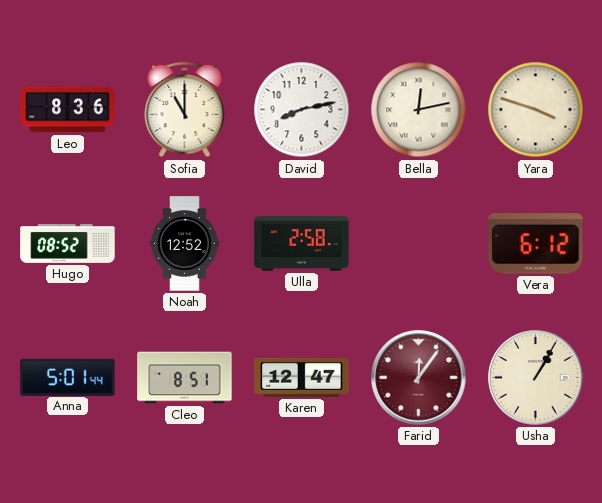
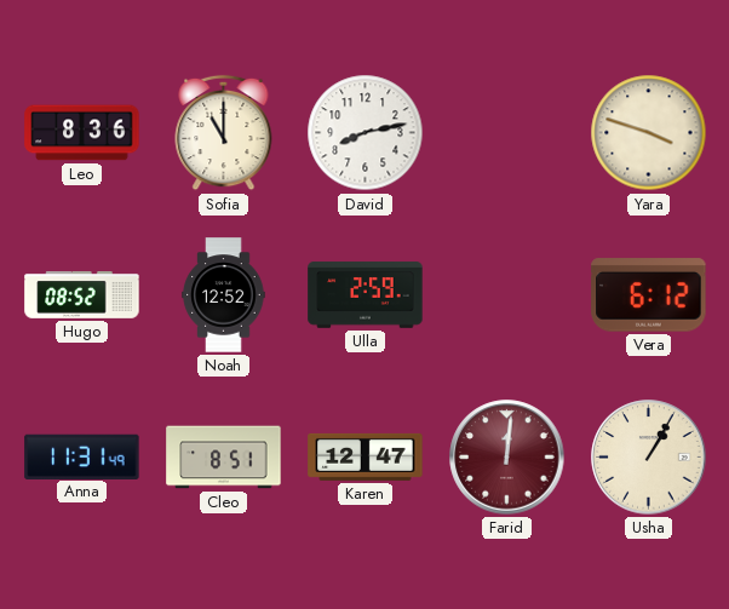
Bella: 12:13 -> none (419, 110)
Ulla: 2:58 -> 2:59 (366, 295)
Anna: 5:01 -> 11:31 (82, 456)
Farid: 12:06 -> 12:01 (507, 458)
